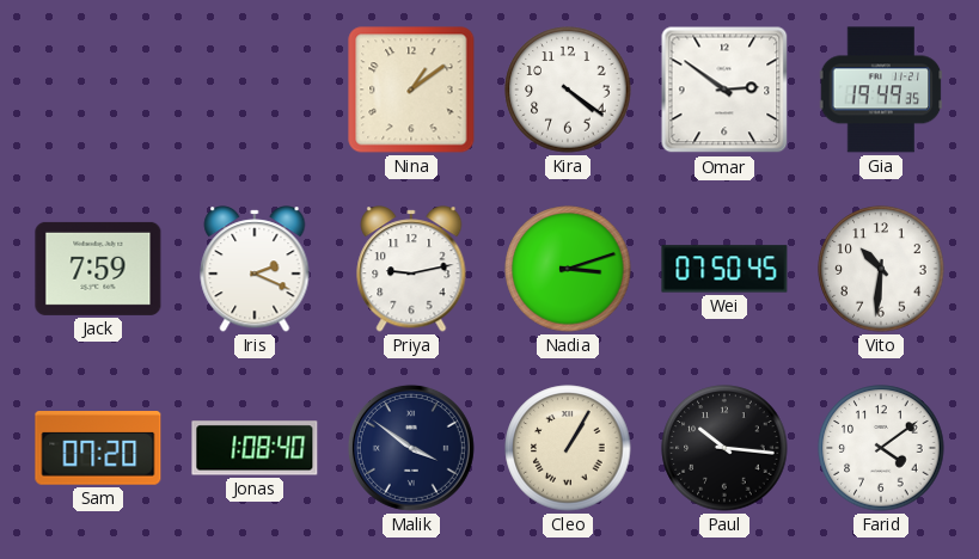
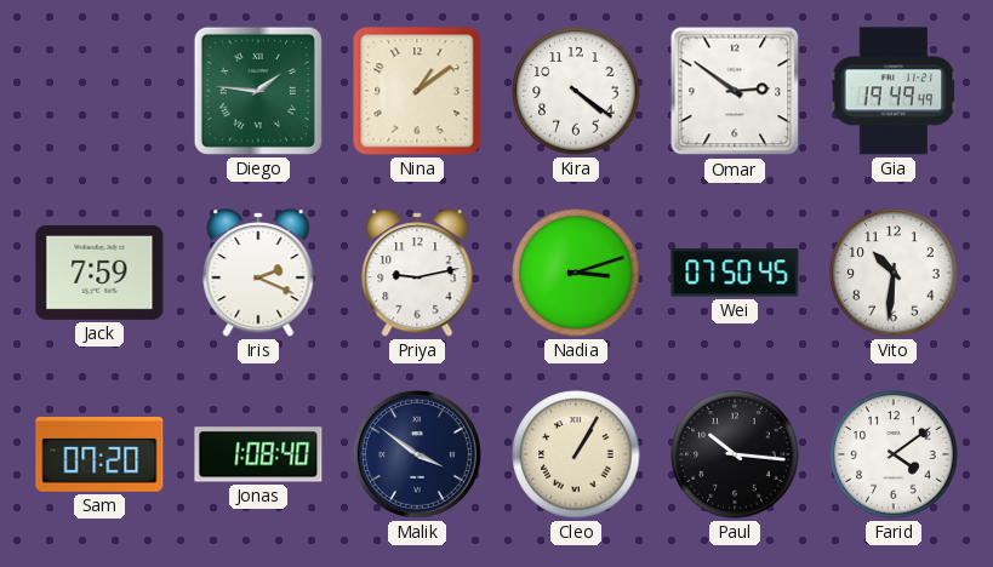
Diego: none -> 1:46 (258, 91)
Gia: 19:49:35 -> 19:49:49 (894, 91)
